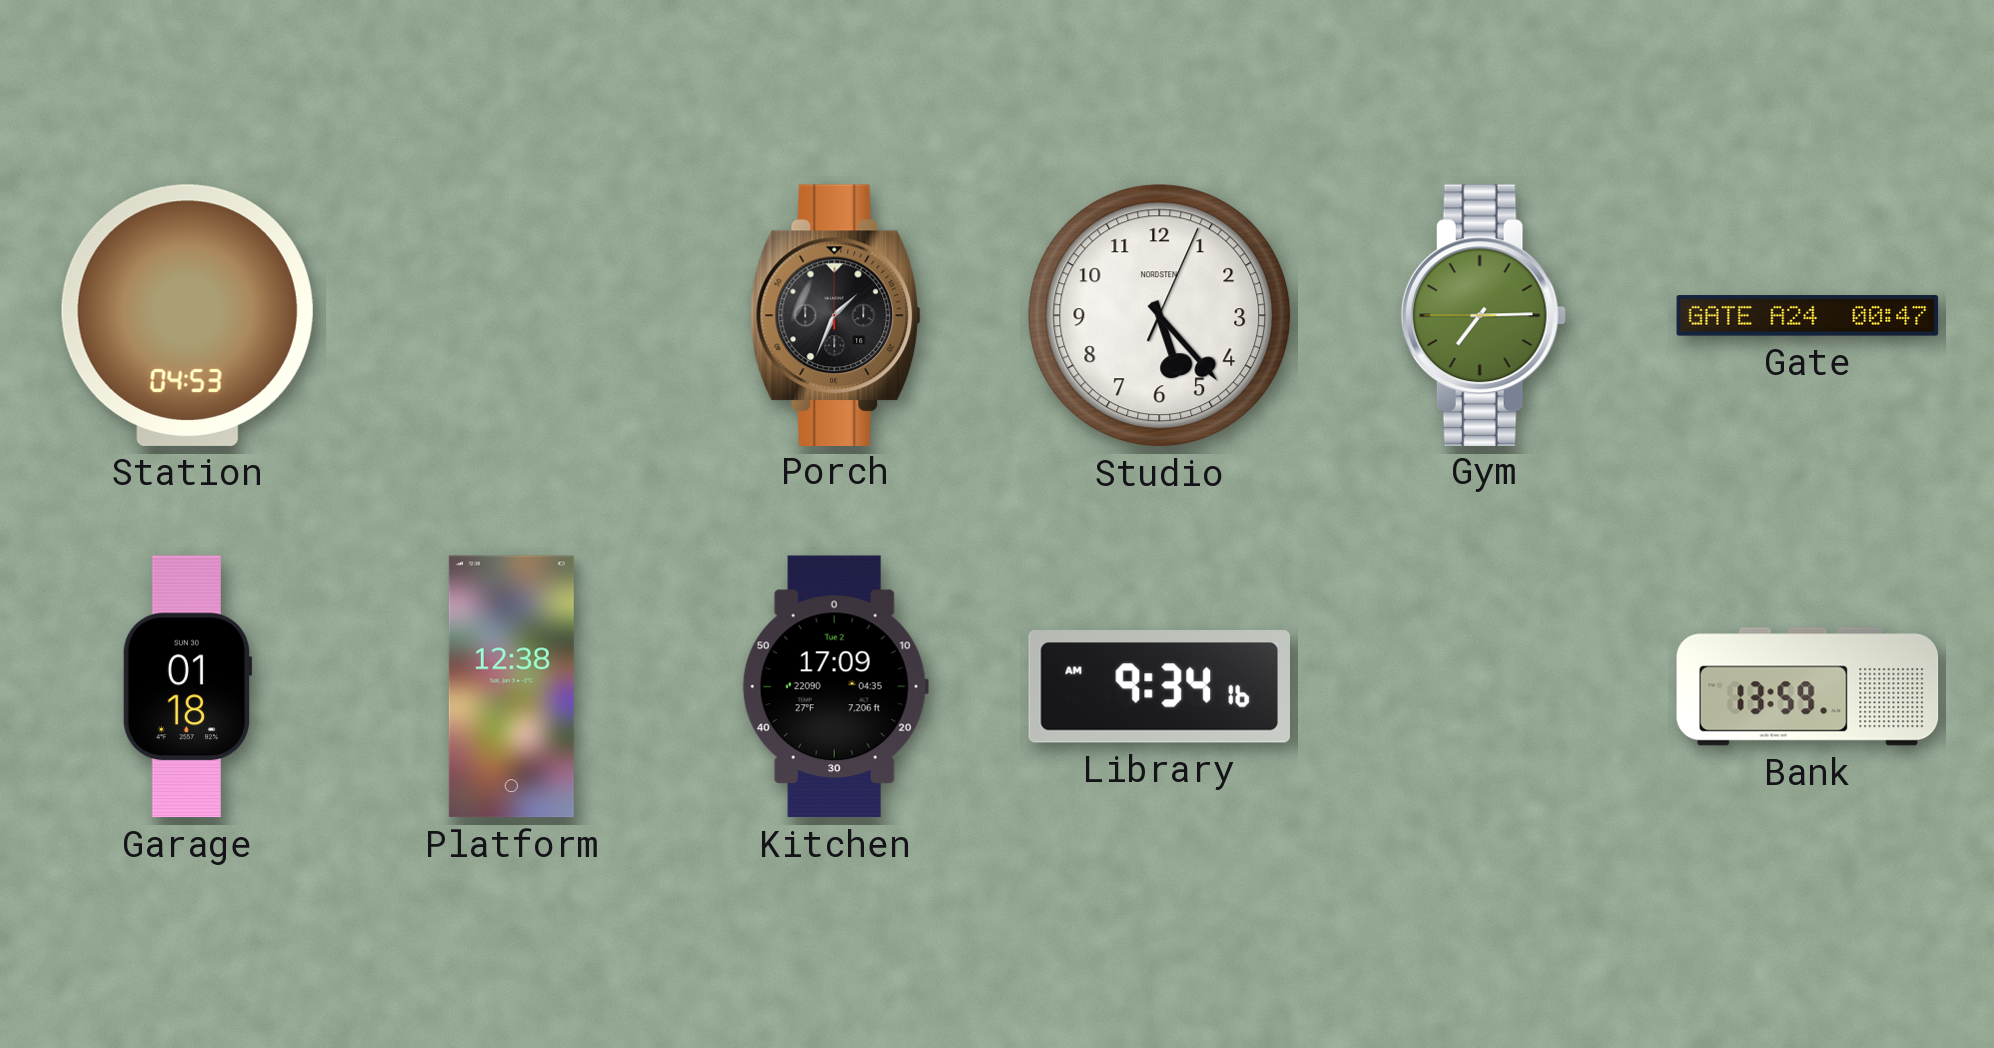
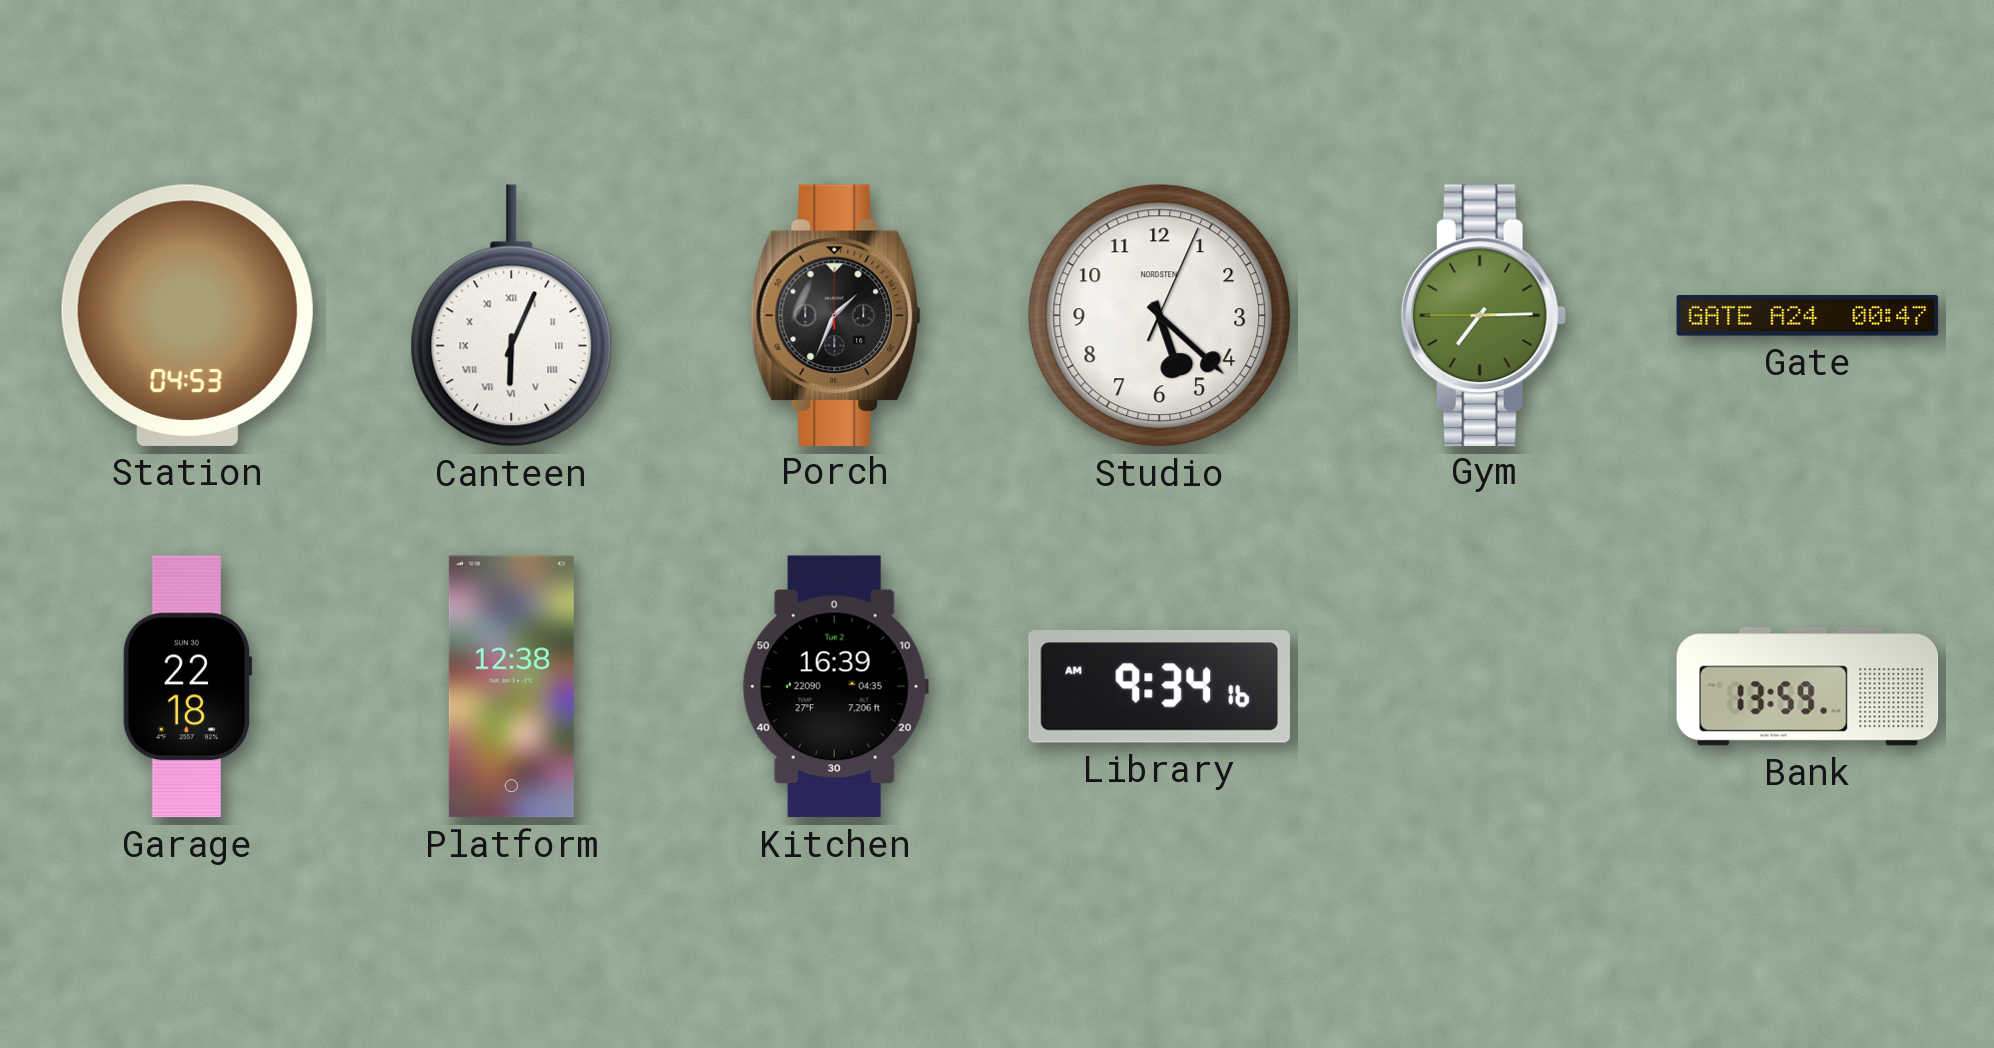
Canteen: none -> 6:04 (512, 316)
Studio: 5:23 -> 5:22 (1160, 316)
Garage: 01:18 -> 22:18 (187, 687)
Kitchen: 17:09 -> 16:39 (835, 687)
